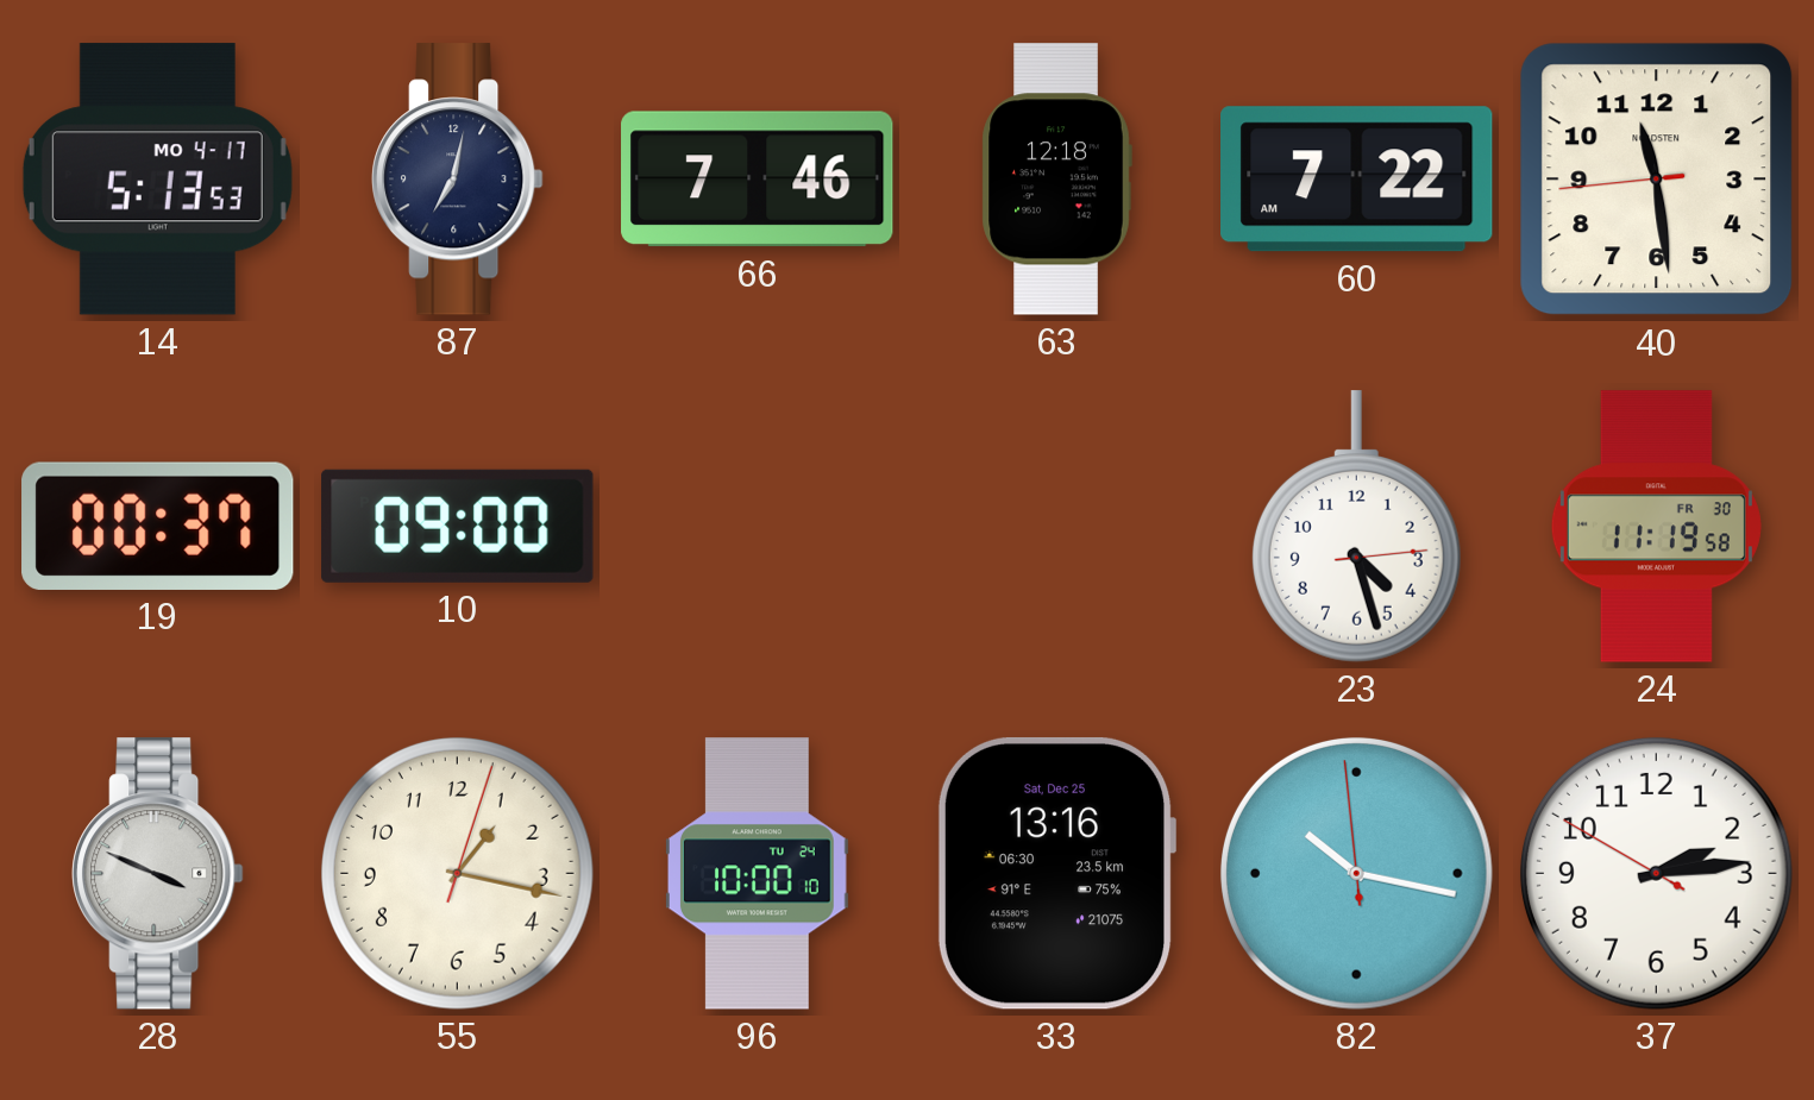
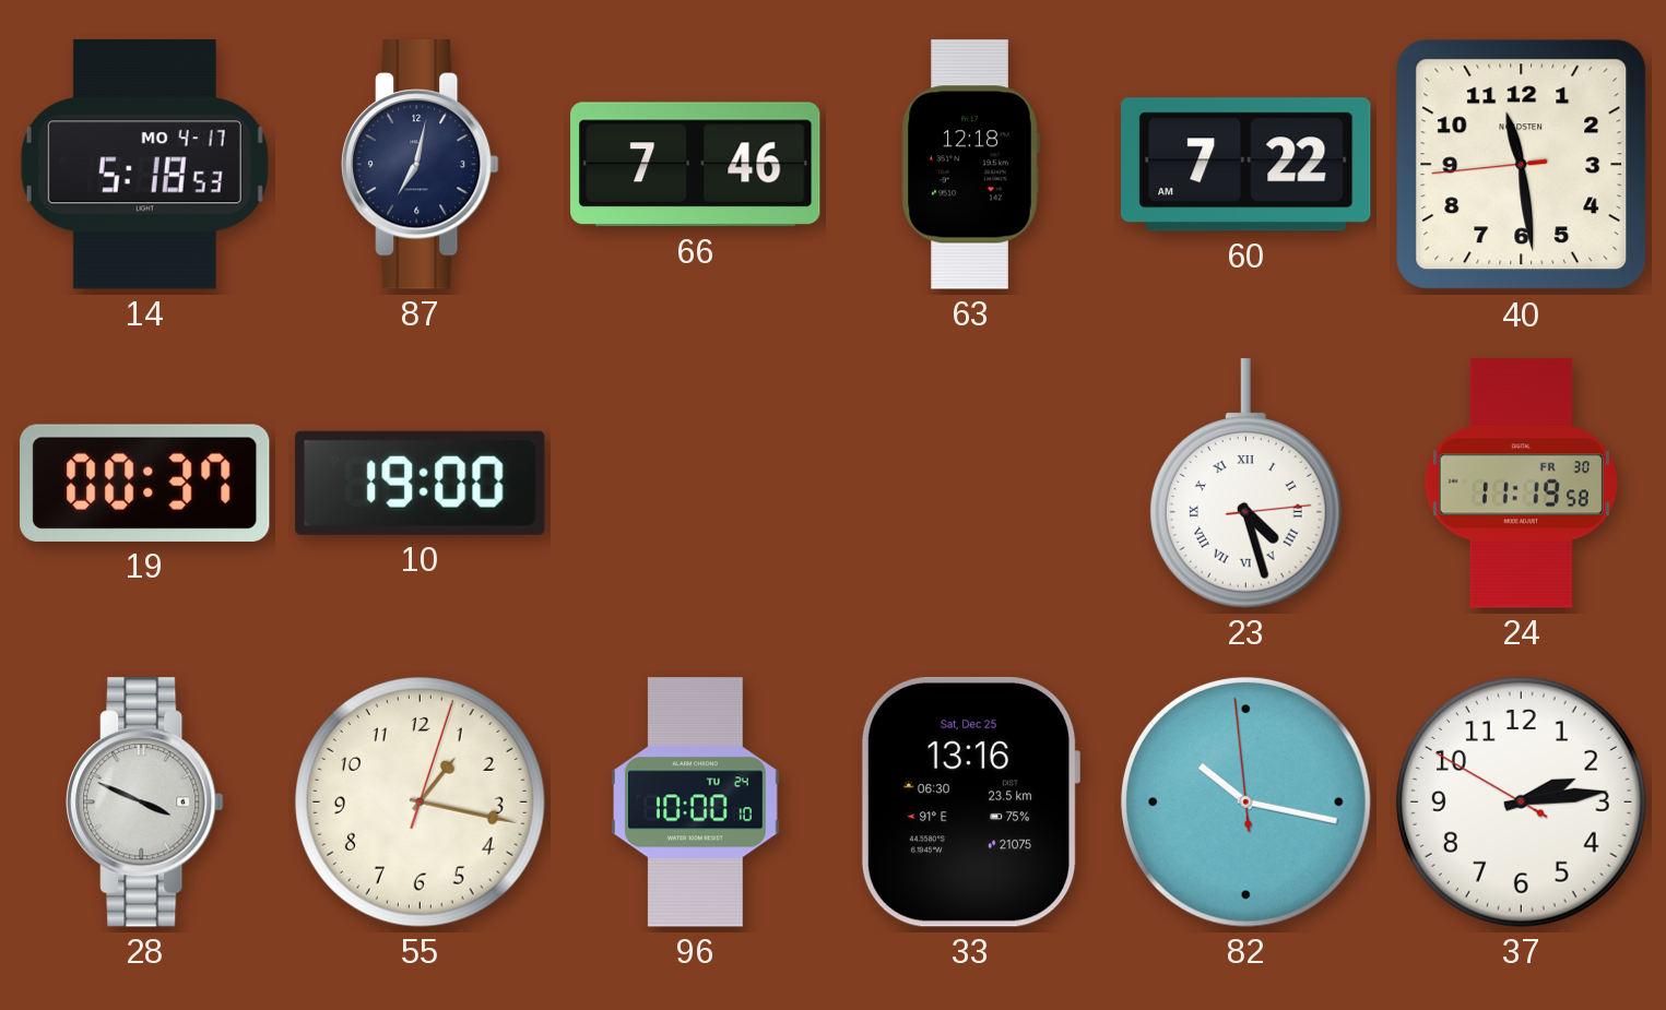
14: 5:13 -> 5:18 (144, 165)
10: 09:00 -> 19:00 (421, 483)
23 numerals: Arabic -> Roman (1245, 484)
